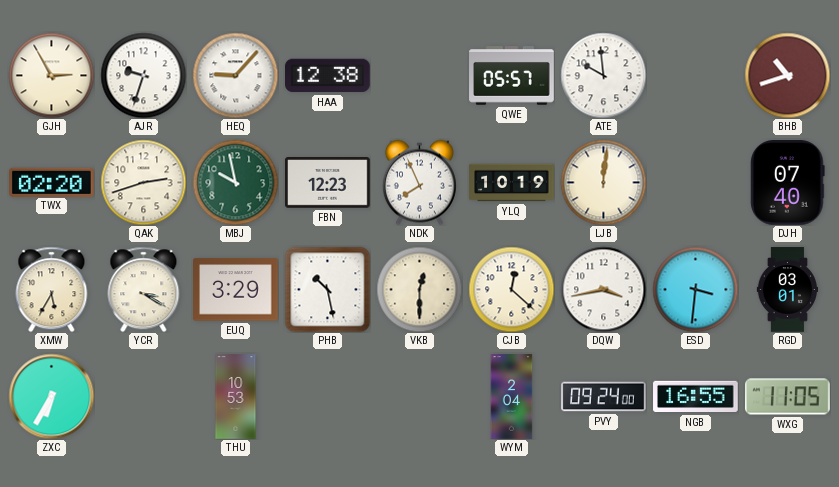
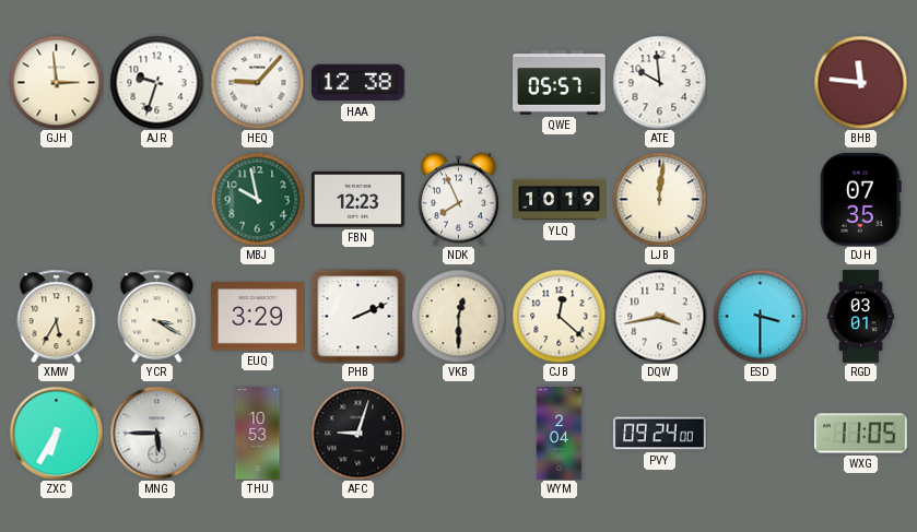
GJH: 2:55 -> 2:59 (56, 82)
BHB: 10:42 -> 11:46 (860, 82)
TWX: 02:20 -> none (52, 182)
QAK: 2:42 -> none (143, 182)
DJH: 07:40 -> 07:35 (861, 200)
PHB: 10:28 -> 2:11 (357, 316)
ESD: 3:31 -> 3:30 (760, 316)
MNG: none -> 5:45 (156, 433)
AFC: none -> 9:03 (357, 433)
NGB: 16:55 -> none (696, 397)
